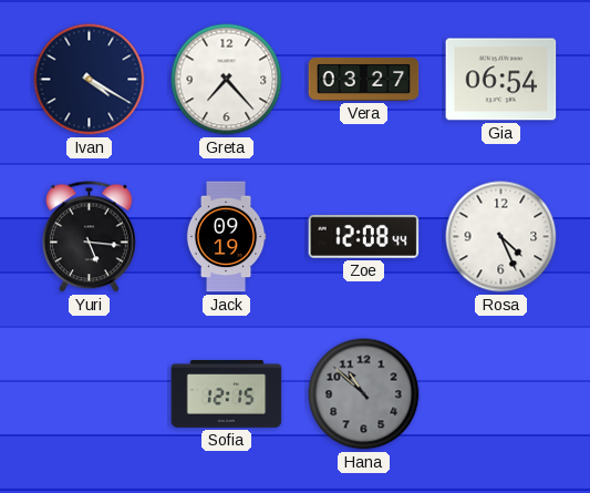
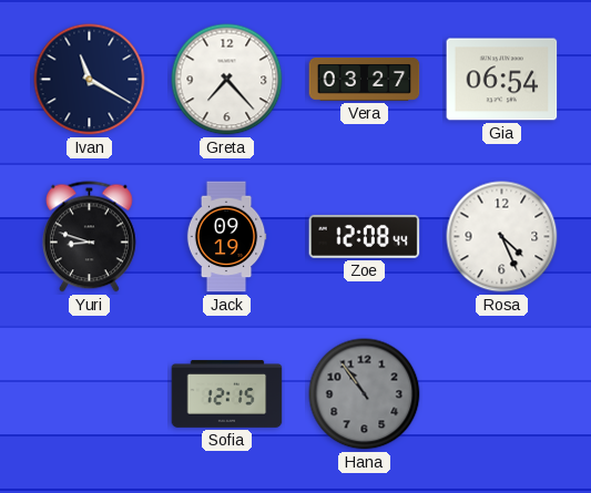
Ivan: 4:20 -> 11:20 (90, 80)
Yuri: 5:16 -> 8:48 (89, 237)
Hana: 10:52 -> 10:54 (365, 394)
